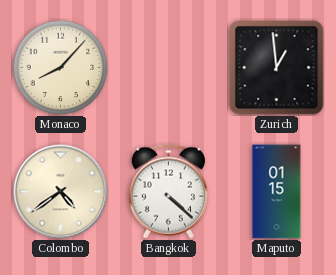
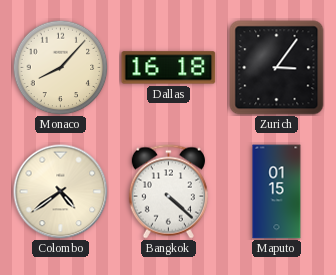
Dallas: none -> 16:18 (169, 68)
Zurich: 12:59 -> 3:06 (277, 68)
